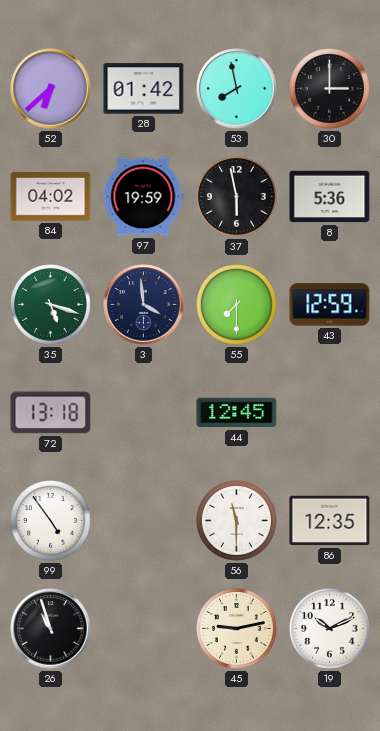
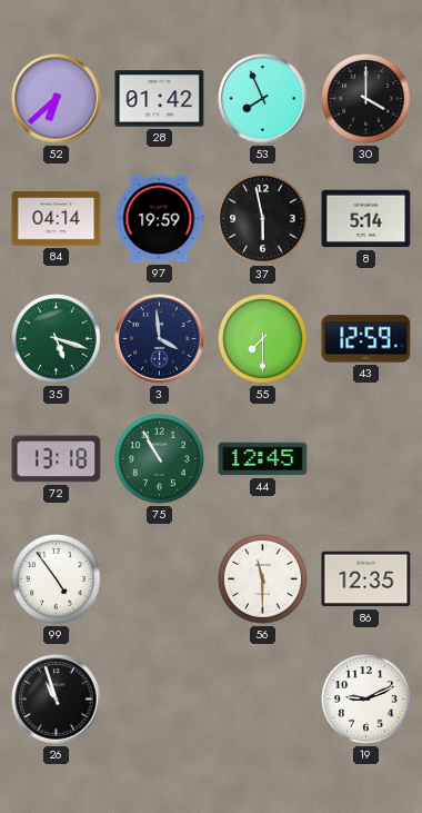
53: 7:58 -> 7:56 (263, 99)
30: 3:00 -> 4:00 (366, 99)
84: 04:02 -> 04:14 (57, 219)
8: 5:36 -> 5:14 (366, 219)
75: none -> 10:55 (160, 459)
45: 9:13 -> none (237, 629)
19: 10:11 -> 9:11 (366, 700)
